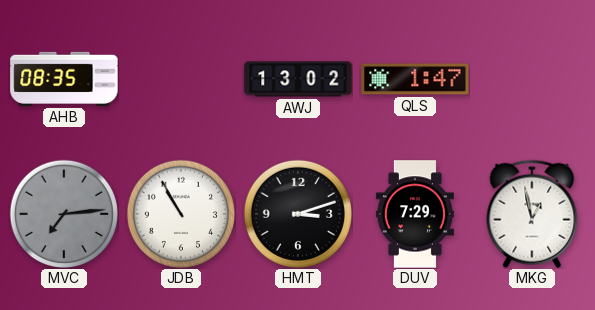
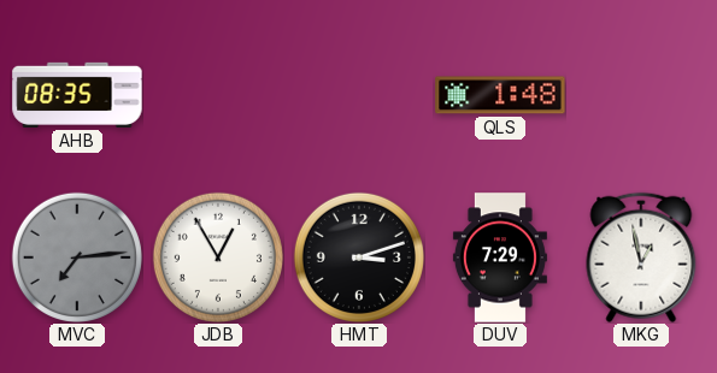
AWJ: 13:02 -> none (298, 79)
QLS: 1:47 -> 1:48 (500, 95)
JDB: 10:55 -> 12:55 (218, 257)
